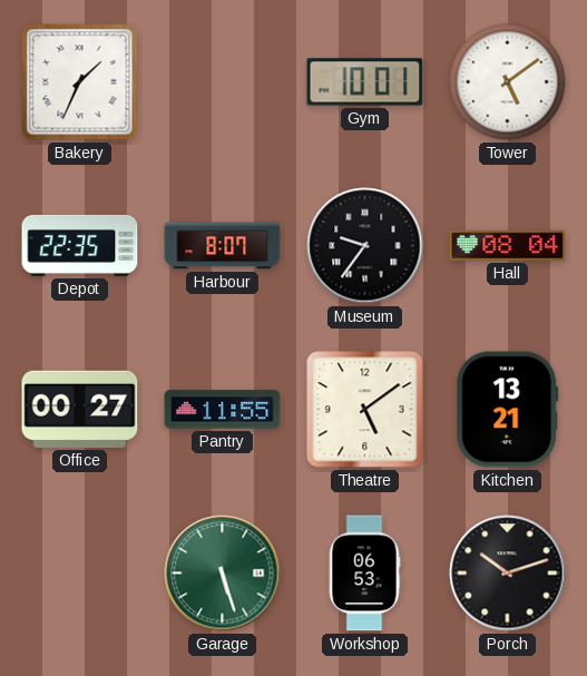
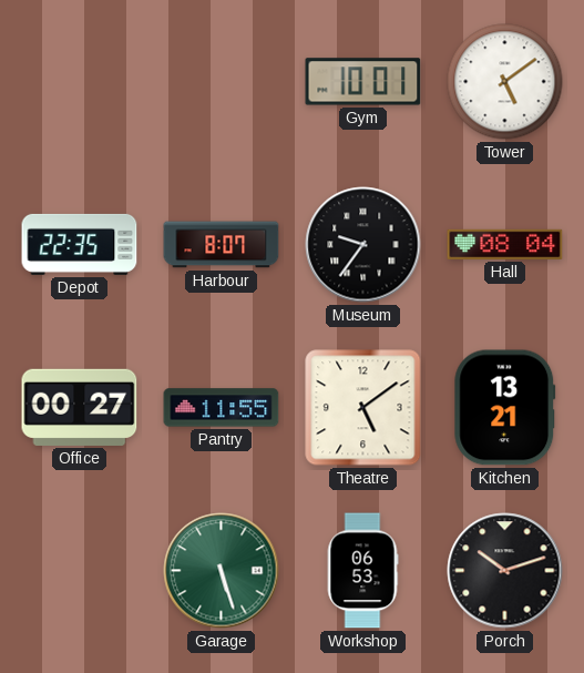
Bakery: 1:34 -> none (80, 82)
